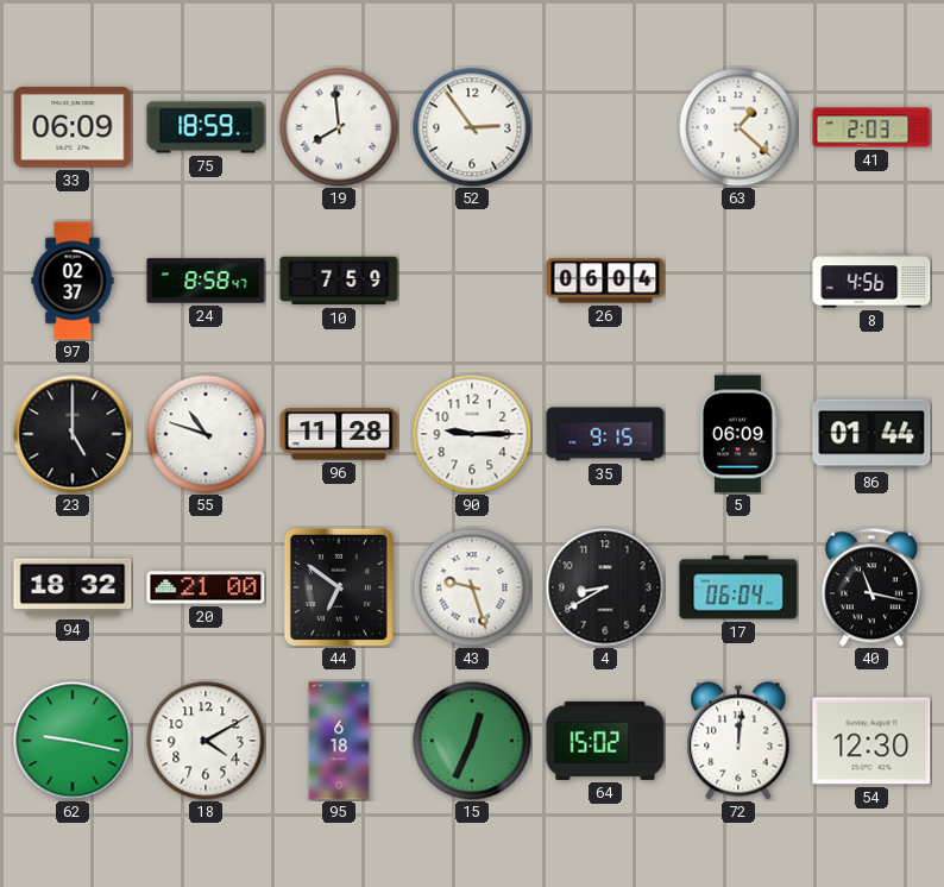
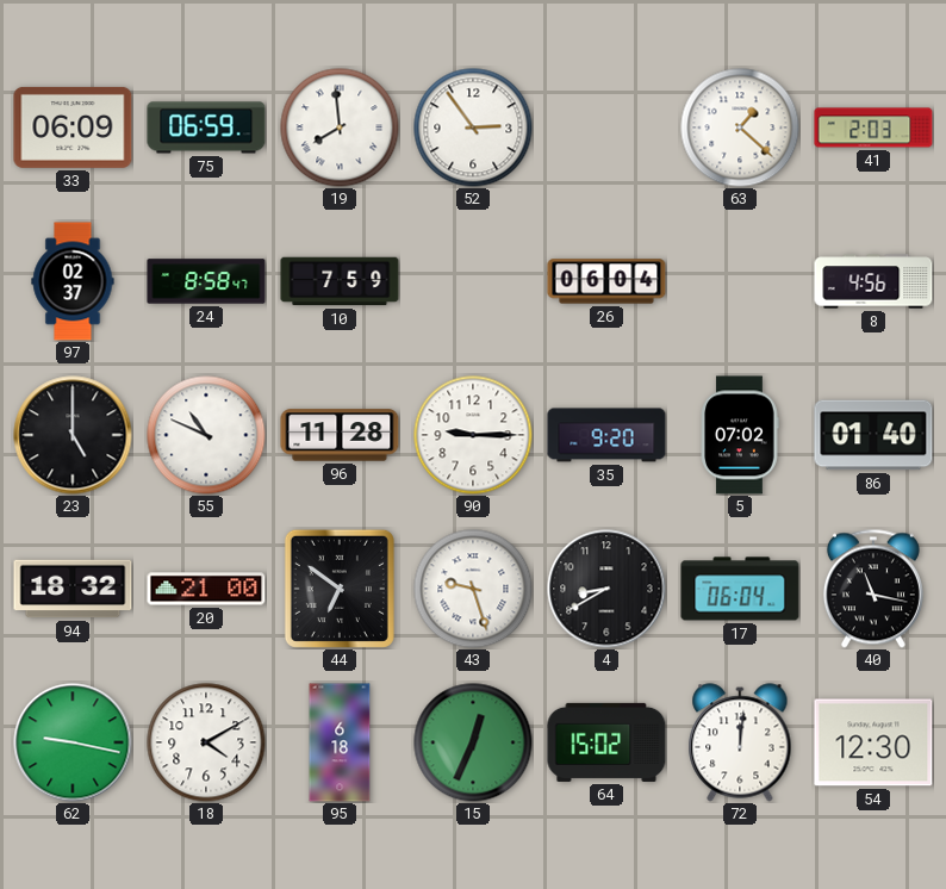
75: 18:59 -> 06:59 (206, 128)
55: 10:48 -> 10:49 (206, 435)
35: 9:15 -> 9:20 (606, 435)
5: 06:09 -> 07:02 (740, 435)
86: 01:44 -> 01:40 (873, 435)
